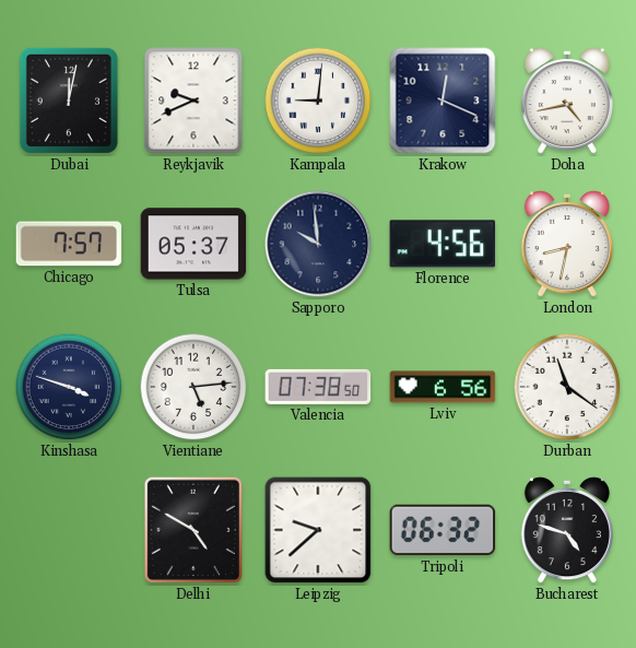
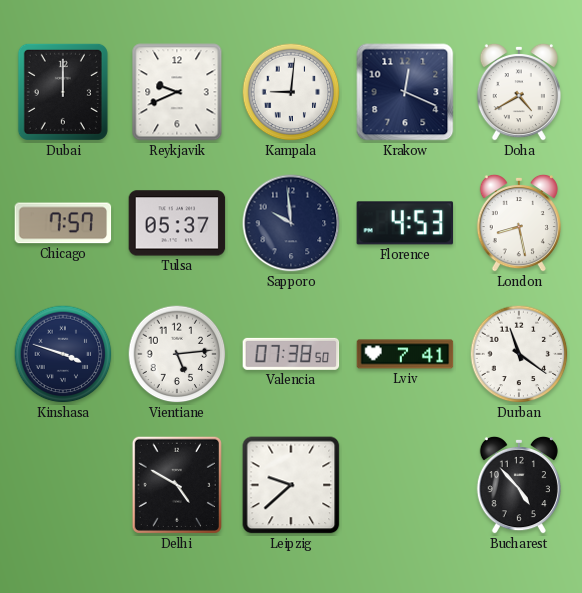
Dubai: 12:02 -> 12:00 (63, 92)
Doha: 4:43 -> 4:40 (519, 92)
Florence: 4:56 -> 4:53 (405, 223)
London: 8:32 -> 8:28 (519, 223)
Lviv: 6:56 -> 7:41 (405, 354)
Tripoli: 06:32 -> none (443, 530)
Bucharest: 4:48 -> 4:53 (519, 485)
